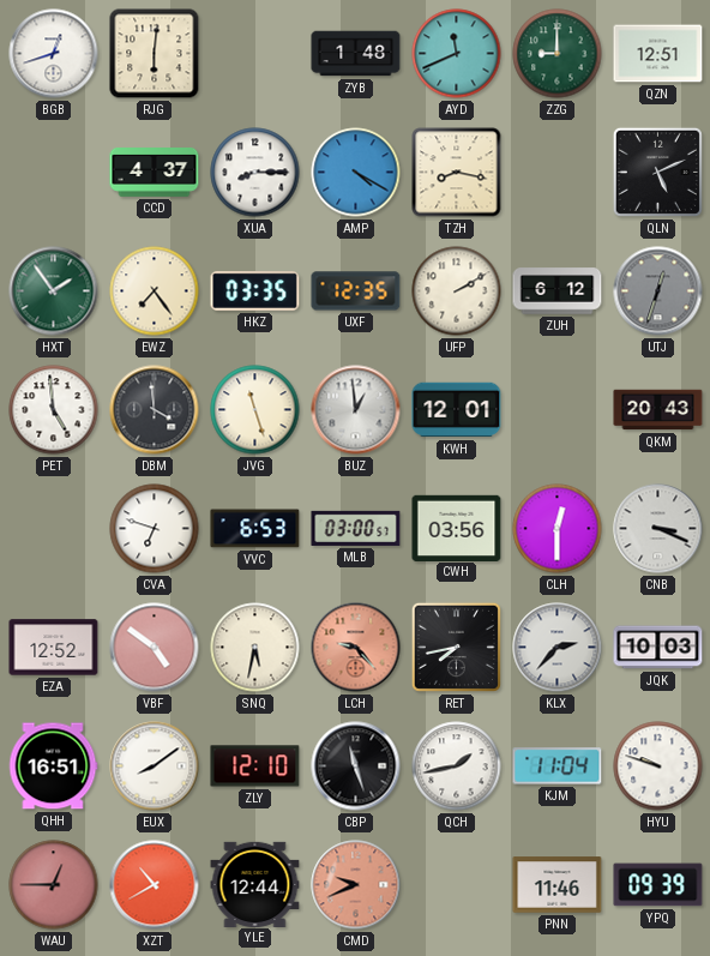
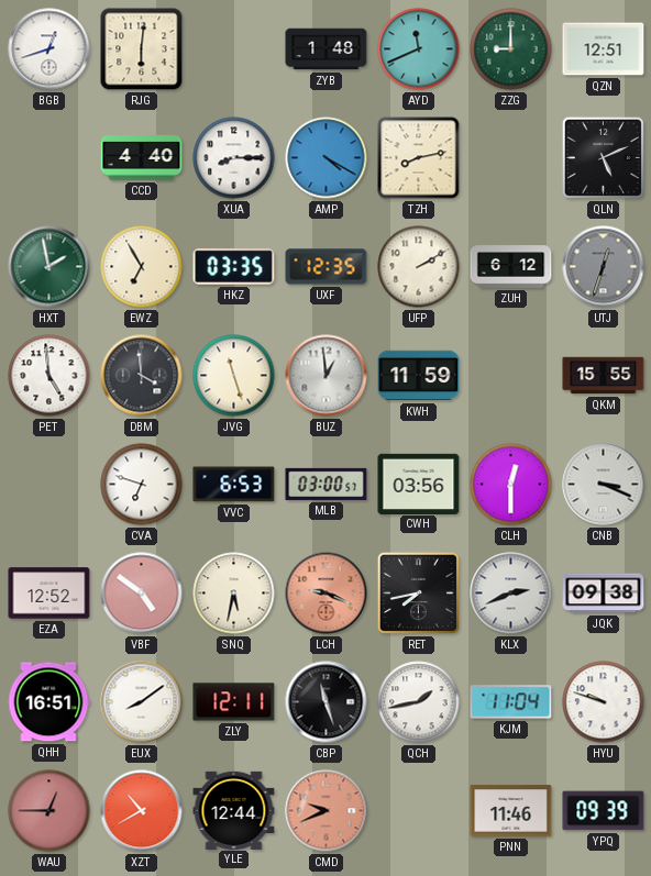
CCD: 4:37 -> 4:40 (142, 158)
TZH: 8:17 -> 8:13 (419, 158)
HXT: 1:54 -> 1:58 (49, 267)
EWZ: 7:24 -> 6:55 (142, 267)
KWH: 12:01 -> 11:59 (419, 376)
QKM: 20:43 -> 15:55 (604, 376)
LCH: 9:23 -> 9:19 (327, 594)
KLX: 2:37 -> 2:41 (511, 594)
JQK: 10:03 -> 09:38 (604, 594)
ZLY: 12:10 -> 12:11 (234, 702)
